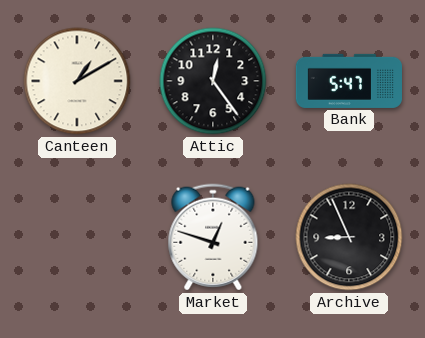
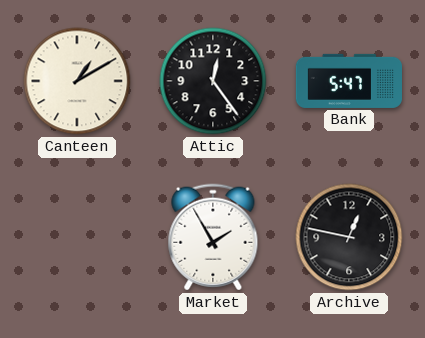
Market: 12:48 -> 1:55 (213, 237)
Archive: 8:56 -> 12:47 (349, 237)
